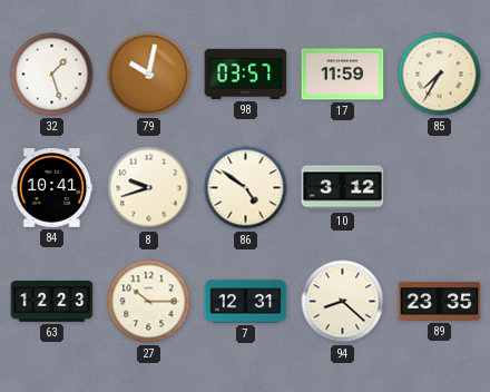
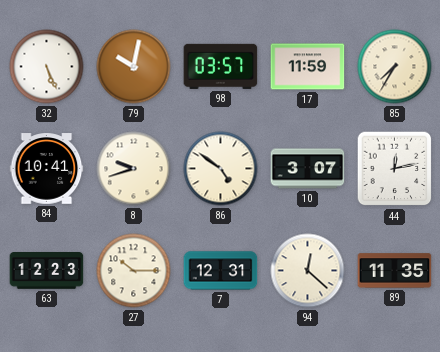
32: 1:27 -> 5:26 (47, 67)
10: 3:12 -> 3:07 (308, 169)
44: none -> 12:13 (395, 169)
94: 8:22 -> 12:22 (308, 271)
89: 23:35 -> 11:35 (395, 271)
